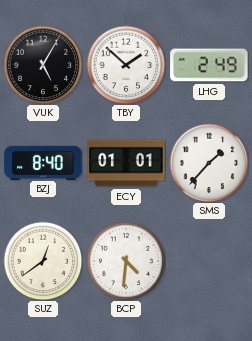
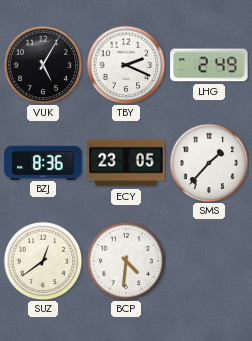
TBY: 1:52 -> 2:19 (126, 65)
BZJ: 8:40 -> 8:36 (43, 162)
ECY: 01:01 -> 23:05 (126, 163)
